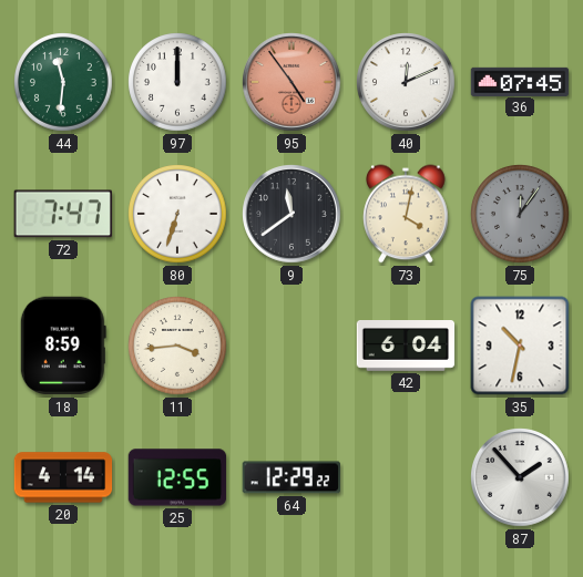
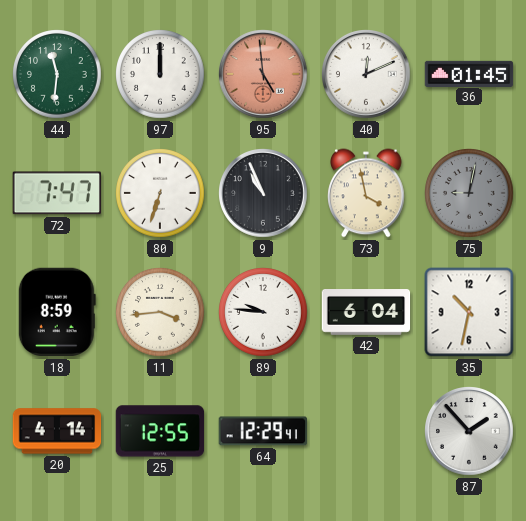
95: 4:54 -> 4:59 (263, 74)
36: 07:45 -> 01:45 (469, 73)
9: 11:39 -> 10:56 (263, 193)
73: 4:02 -> 3:58 (366, 193)
75: 12:06 -> 9:02 (469, 193)
89: none -> 9:46 (263, 312)
64: 12:29:22 -> 12:29:41 (262, 431)
